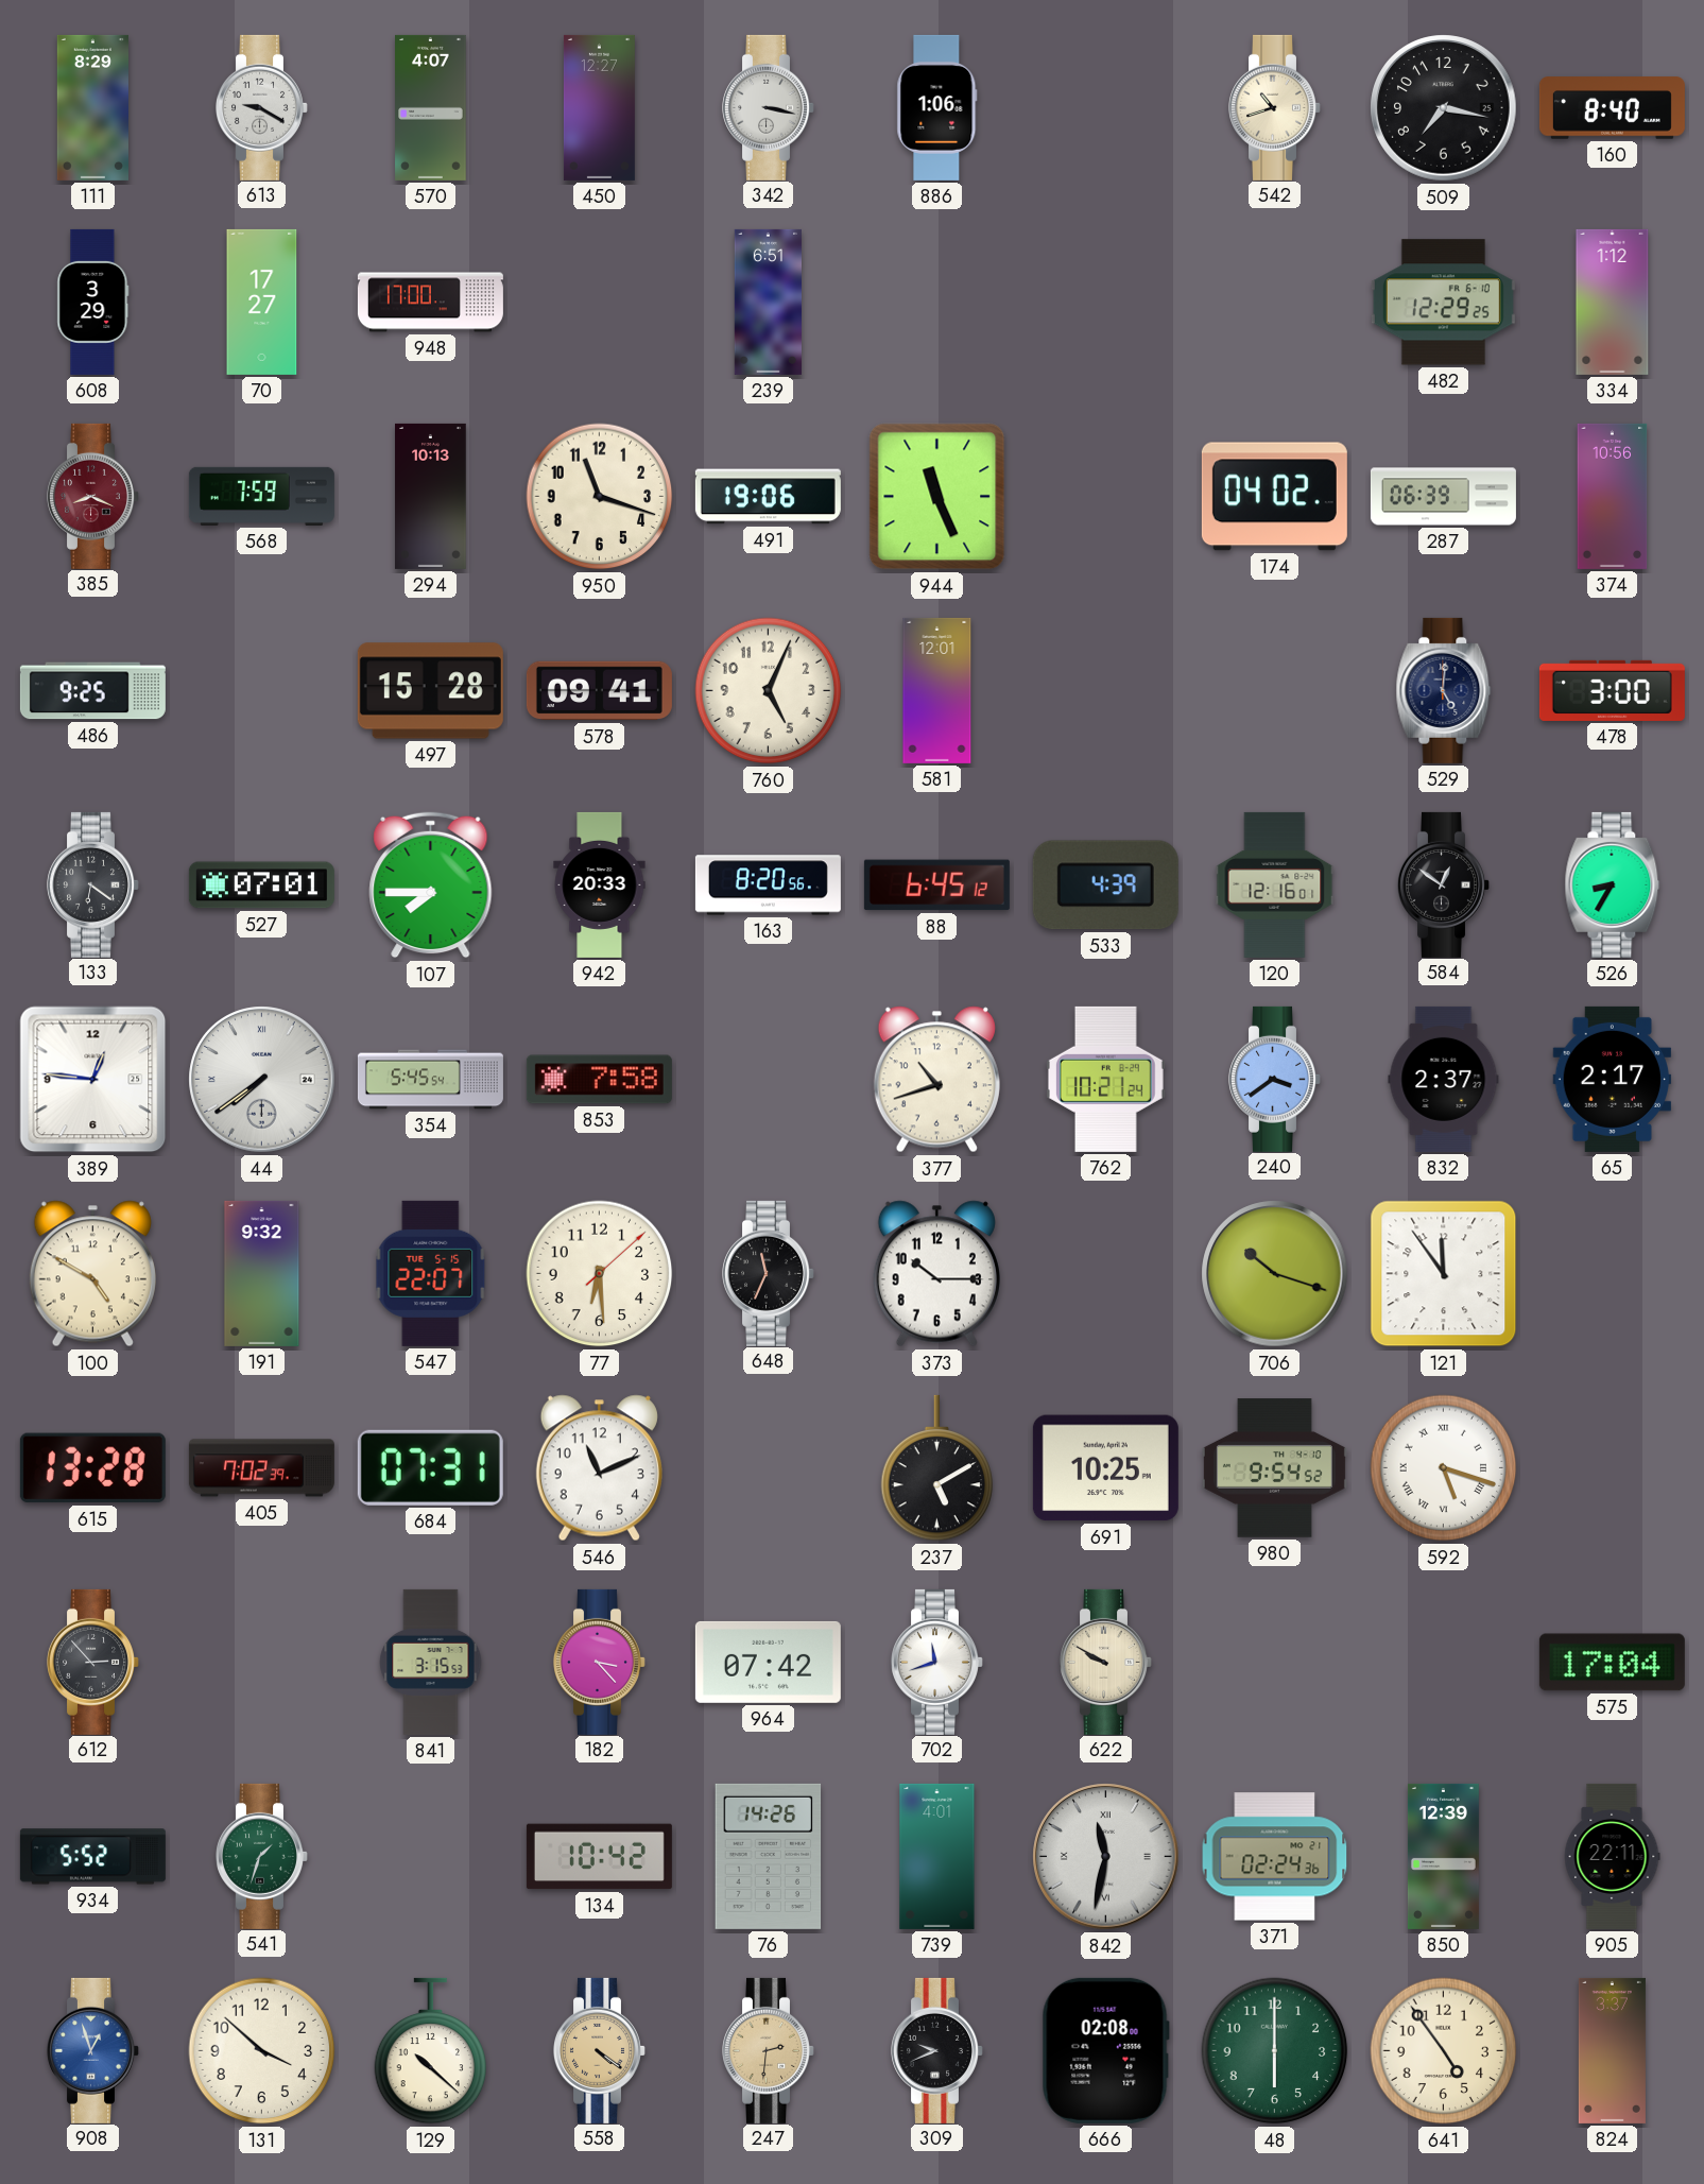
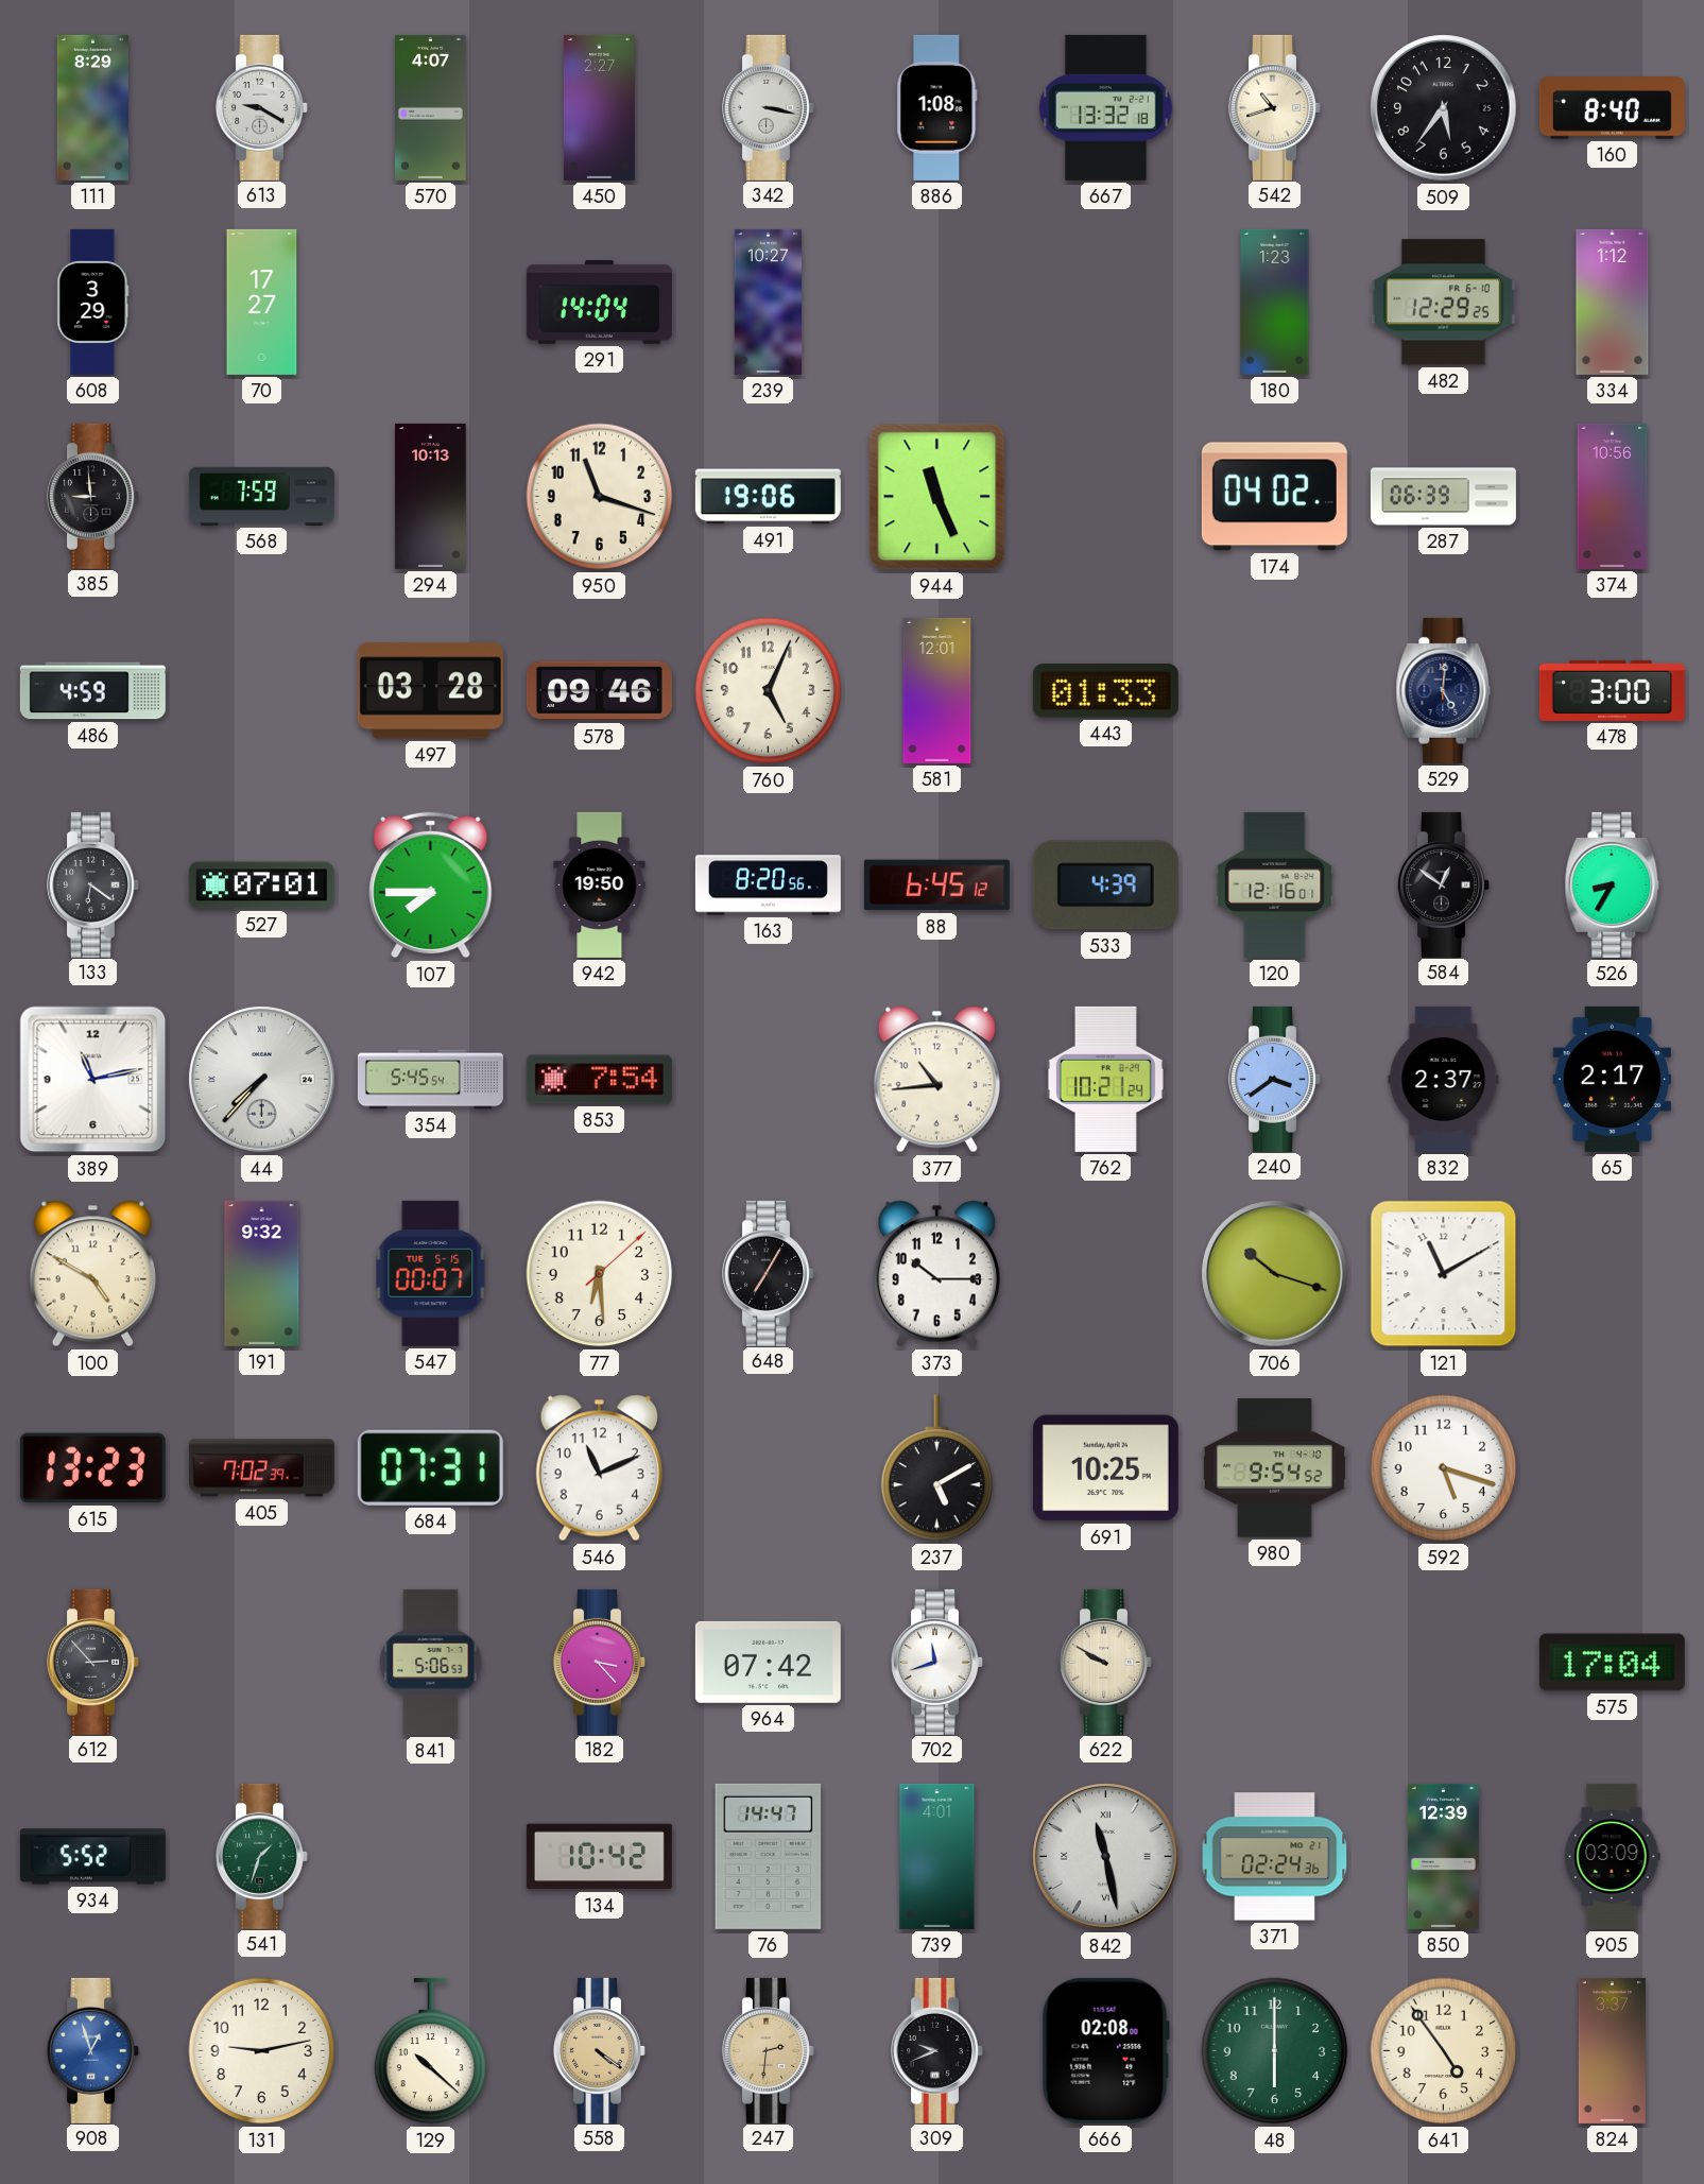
450: 12:27 -> 2:27 (599, 107)
886: 1:06 -> 1:08 (937, 107)
667: none -> 13:32 (1106, 107)
509: 7:17 -> 5:36 (1444, 108)
948: 17:00 -> none (430, 303)
291: none -> 14:04 (599, 302)
239: 6:51 -> 10:27 (768, 302)
180: none -> 1:23 (1275, 302)
385: 8:19 -> 8:59 (93, 496)
385 dial: burgundy -> black (93, 496)
486: 9:25 -> 4:59 (92, 691)
497: 15:28 -> 03:28 (430, 691)
578: 09:41 -> 09:46 (599, 691)
443: none -> 01:33 (1105, 691)
942: 20:33 -> 19:50 (600, 884)
389: 12:46 -> 11:13 (93, 1080)
44: 7:39 -> 7:37 (262, 1080)
853: 7:58 -> 7:54 (599, 1080)
377: 10:42 -> 10:44 (936, 1080)
547: 22:07 -> 00:07 (431, 1273)
648: 11:34 -> 7:05 (769, 1273)
121: 11:54 -> 11:10 (1444, 1274)
615: 13:28 -> 13:23 (92, 1468)
592 numerals: Roman -> Arabic (1444, 1468)
841: 3:15 -> 5:06 (431, 1662)
76: 14:26 -> 14:47 (769, 1856)
842: 11:32 -> 11:28 (1106, 1857)
905: 22:11 -> 03:09 (1612, 1856)
131: 3:52 -> 9:13 (262, 2051)
